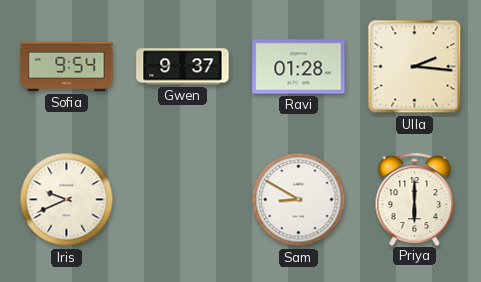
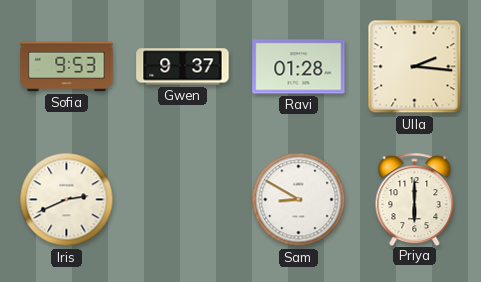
Sofia: 9:54 -> 9:53 (67, 67)
Iris: 9:41 -> 2:41 (67, 200)
